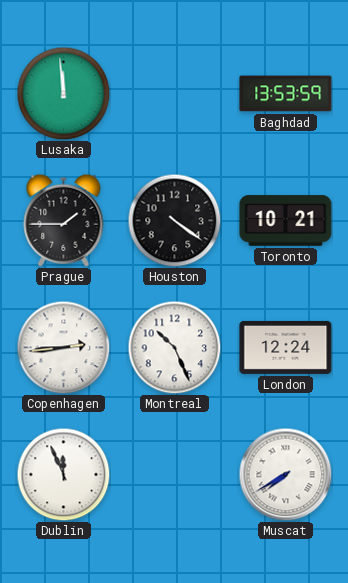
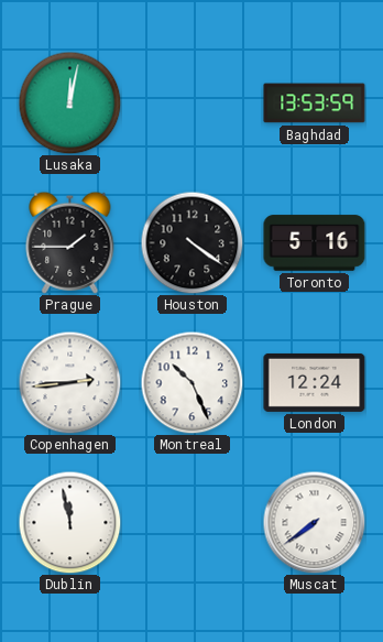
Lusaka: 11:59 -> 12:02 (69, 102)
Toronto: 10:21 -> 5:16 (315, 243)
Dublin: 11:56 -> 11:58 (69, 522)
Muscat: 7:40 -> 7:39 (314, 522)
